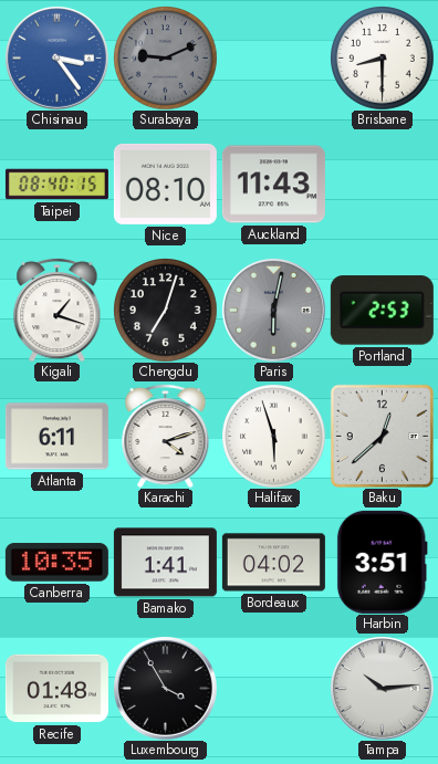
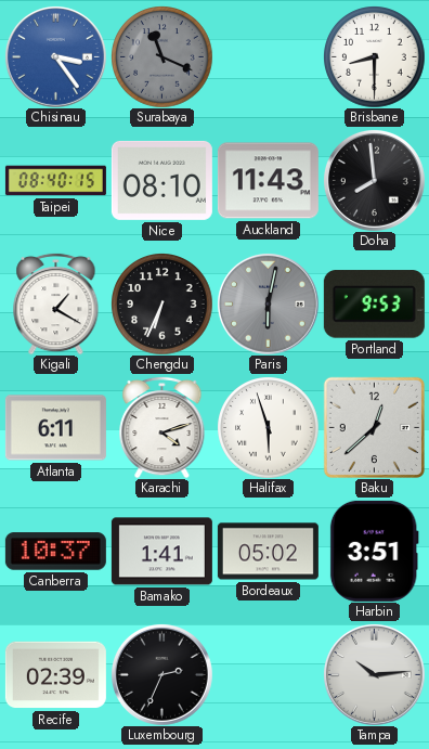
Surabaya: 9:11 -> 11:19 (161, 56)
Doha: none -> 7:59 (374, 180)
Kigali: 1:18 -> 1:20 (56, 304)
Chengdu: 7:03 -> 6:34 (161, 304)
Portland: 2:53 -> 9:53 (374, 305)
Canberra: 10:35 -> 10:37 (55, 552)
Bordeaux: 04:02 -> 05:02 (268, 552)
Recife: 01:48 -> 02:39 (55, 675)
Luxembourg: 3:55 -> 2:34 (161, 674)
